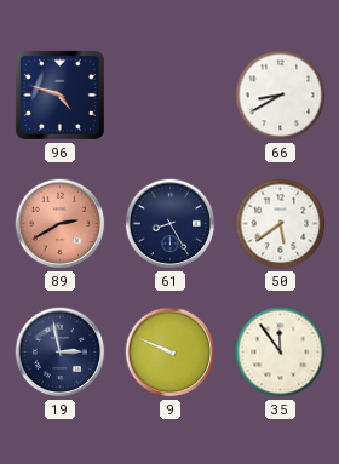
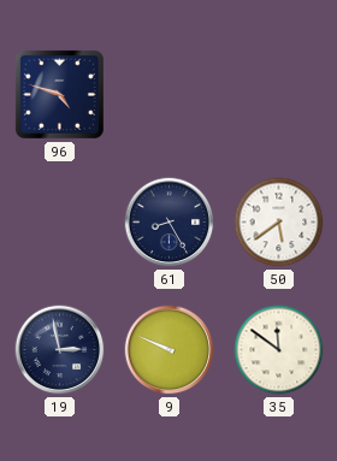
66: 8:40 -> none (281, 96)
89: 2:40 -> none (61, 224)
35: 11:54 -> 11:51 (279, 350)
